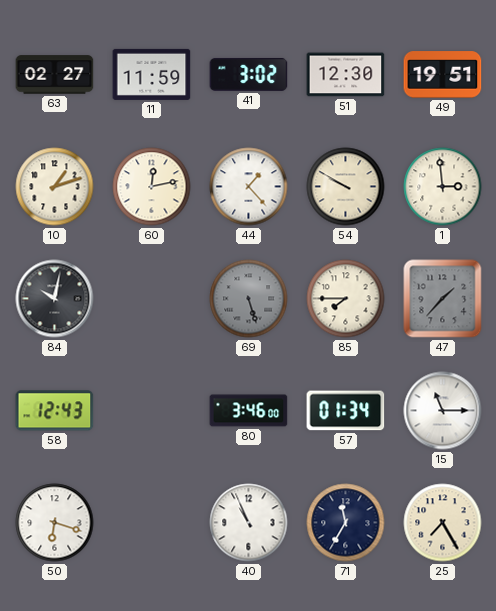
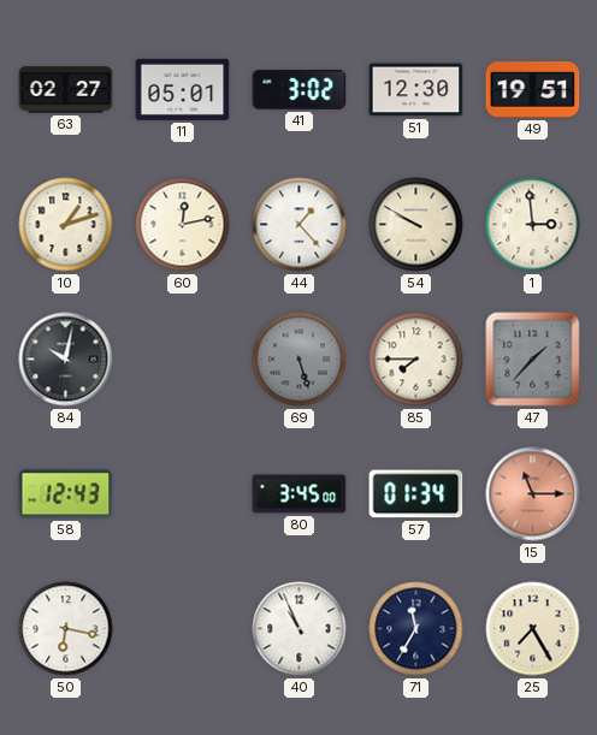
11: 11:59 -> 05:01 (183, 89)
80: 3:46 -> 3:45 (300, 494)
15 dial: white -> salmon (533, 494)
50: 6:18 -> 6:17 (66, 629)
